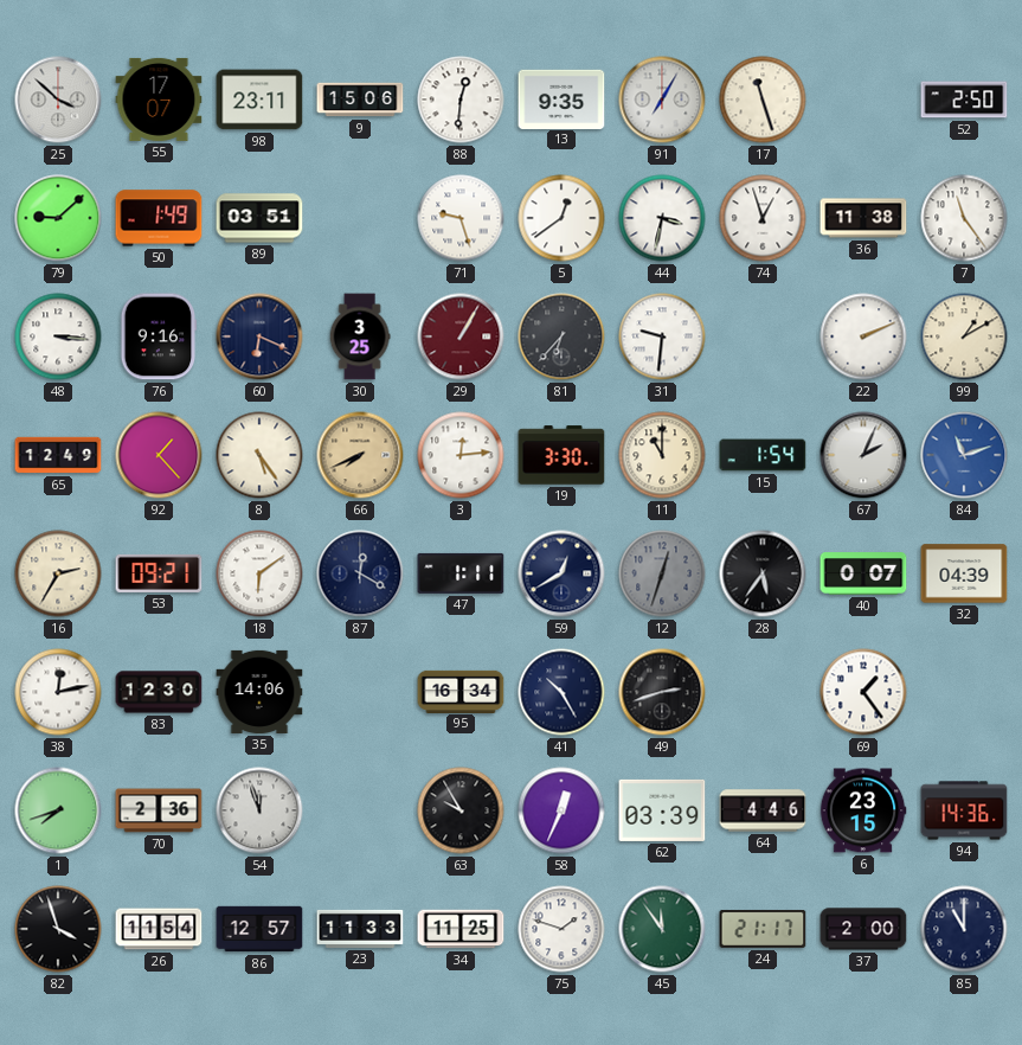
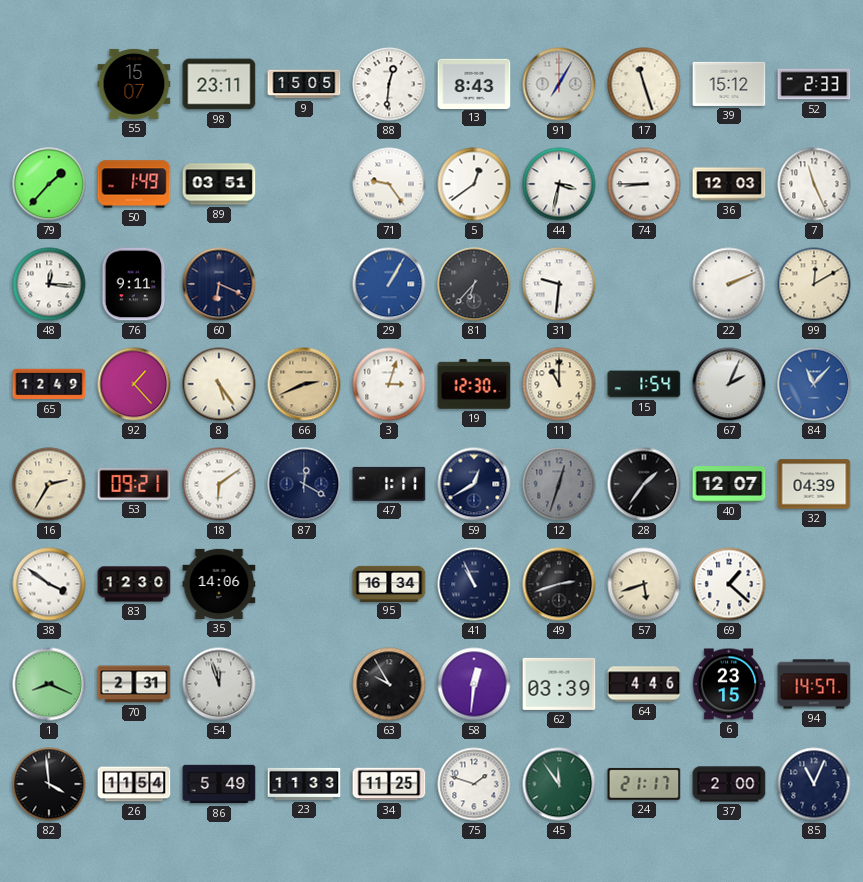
25: 3:52 -> none (58, 100)
55: 17:07 -> 15:07 (134, 84)
9: 15:06 -> 15:05 (304, 84)
13: 9:35 -> 8:43 (474, 83)
39: none -> 15:12 (729, 84)
52: 2:50 -> 2:33 (814, 84)
79: 9:08 -> 1:37 (49, 184)
71: 9:27 -> 9:24 (389, 184)
74: 12:57 -> 8:45 (644, 184)
36: 11:38 -> 12:03 (729, 184)
7: 11:24 -> 11:26 (814, 184)
48: 3:16 -> 12:16 (49, 284)
76: 9:16 -> 9:11 (134, 284)
30: 3:25 -> none (360, 336)
29 dial: burgundy -> blue (389, 284)
99: 1:10 -> 12:10 (814, 284)
66: 7:41 -> 2:41 (304, 384)
3: 12:14 -> 3:03 (389, 384)
19: 3:30 -> 12:30 (474, 384)
84: 11:12 -> 11:07 (814, 384)
28: 5:36 -> 1:36 (644, 484)
40: 0:07 -> 12:07 (729, 484)
38: 12:13 -> 3:51 (49, 584)
41: 10:25 -> 10:56 (474, 584)
57: none -> 5:42 (644, 584)
69: 1:24 -> 1:22 (729, 584)
1: 7:42 -> 8:19 (49, 684)
70: 2:36 -> 2:31 (134, 684)
58: 12:34 -> 12:31 (474, 684)
94: 14:36 -> 14:57 (814, 684)
82: 3:57 -> 3:59 (49, 784)
86: 12:57 -> 5:49 (219, 784)
85: 11:00 -> 11:04 (814, 784)
